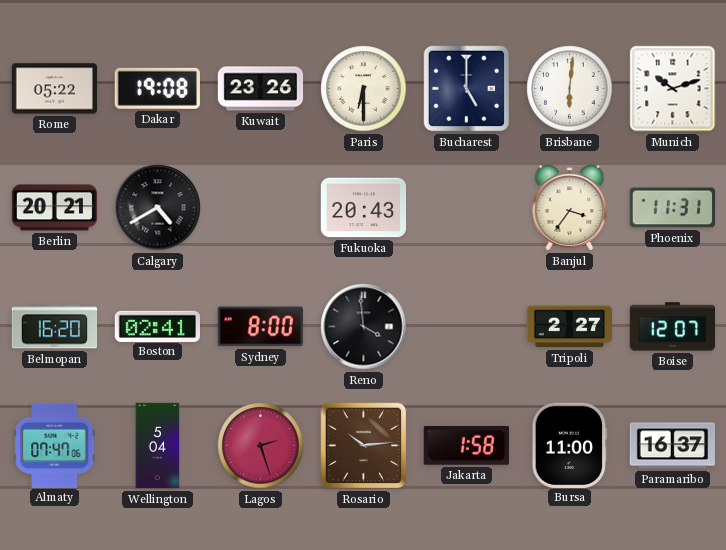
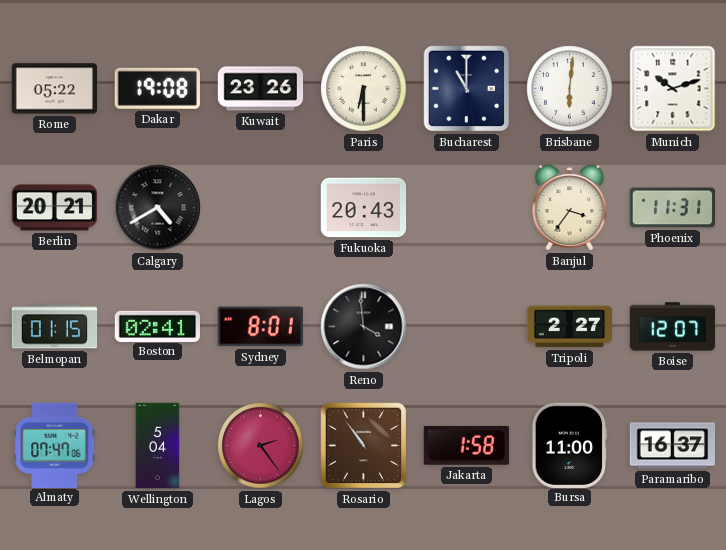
Bucharest: 5:00 -> 11:00 (467, 89)
Belmopan: 16:20 -> 01:15 (55, 327)
Sydney: 8:00 -> 8:01 (260, 327)
Lagos: 2:27 -> 2:24 (261, 446)
Rosario: 10:14 -> 10:54 (364, 446)
